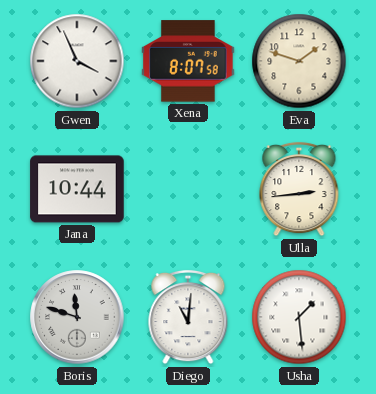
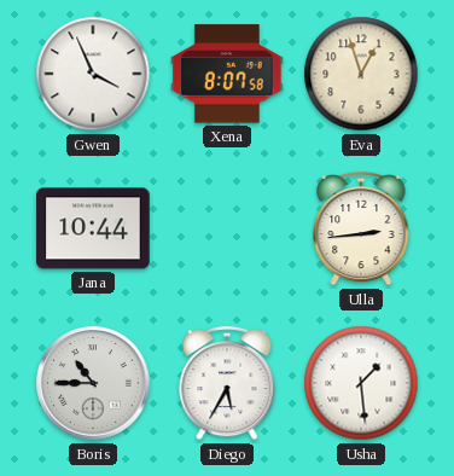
Eva: 1:48 -> 12:57 (361, 74)
Boris: 11:48 -> 10:45 (93, 383)
Diego: 11:01 -> 5:35 (227, 383)
